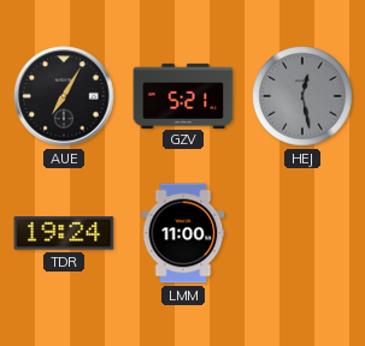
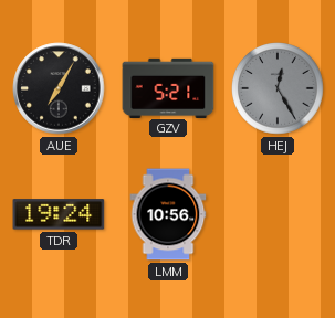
HEJ: 12:28 -> 12:25 (278, 88)
LMM: 11:00 -> 10:56 (168, 214)
